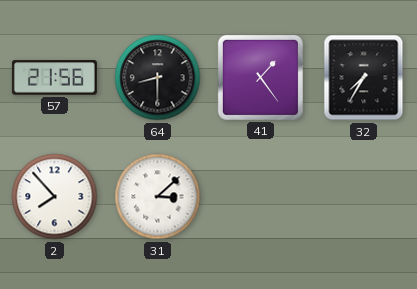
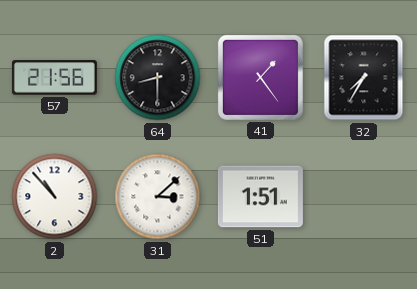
2: 7:53 -> 10:53 (55, 197)
51: none -> 1:51 (260, 197)
